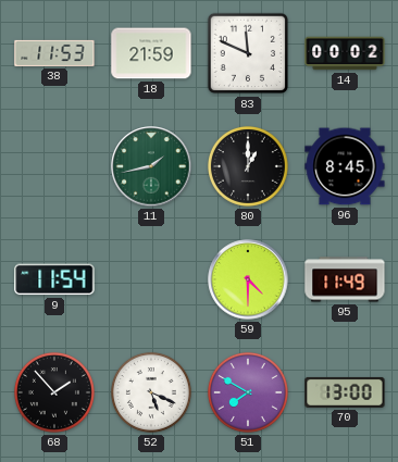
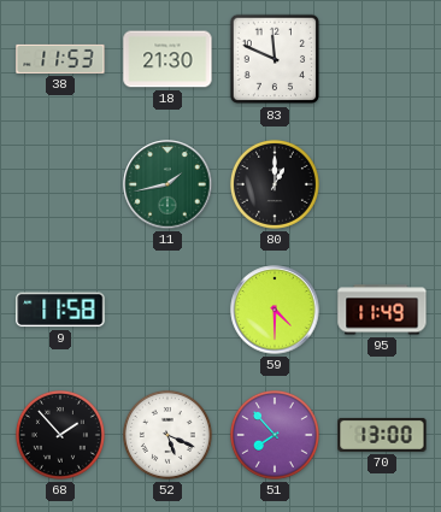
18: 21:59 -> 21:30 (167, 59)
14: 00:02 -> none (345, 53)
96: 8:45 -> none (345, 166)
9: 11:54 -> 11:58 (60, 310)
51: 7:50 -> 7:53 (275, 435)
